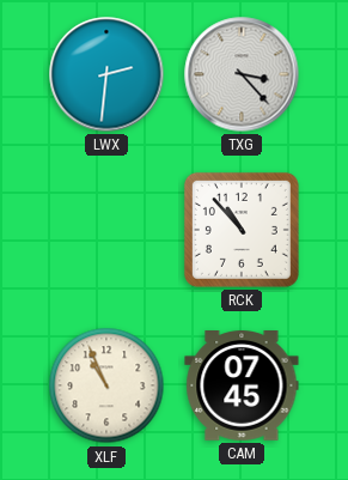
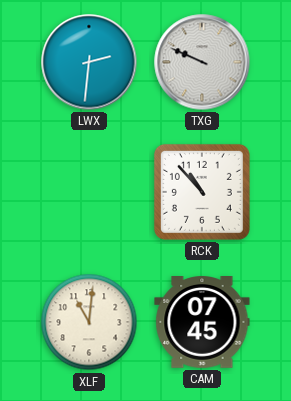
TXG: 3:23 -> 9:49 (202, 62)
XLF: 10:56 -> 11:01 (89, 322)
